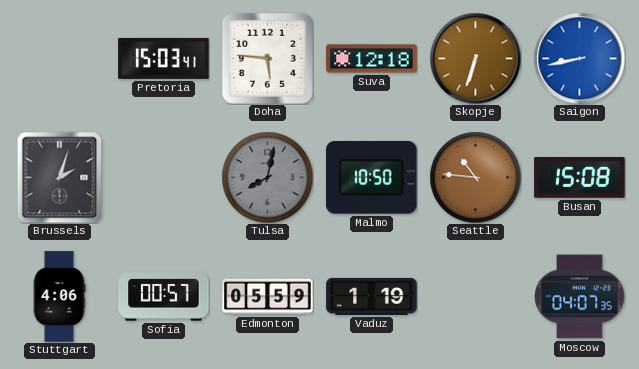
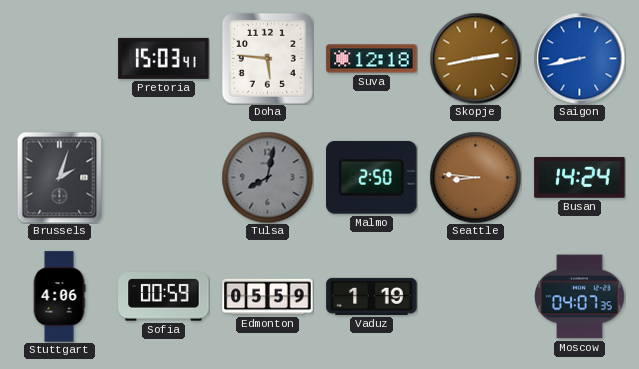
Skopje: 6:33 -> 2:43 (475, 58)
Malmo: 10:50 -> 2:50 (372, 177)
Seattle: 10:46 -> 8:46 (475, 177)
Busan: 15:08 -> 14:24 (580, 178)
Sofia: 00:57 -> 00:59 (164, 297)
